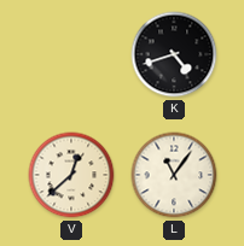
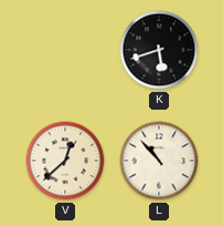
K: 4:42 -> 5:42 (159, 50)
L: 11:06 -> 10:53 (159, 161)
